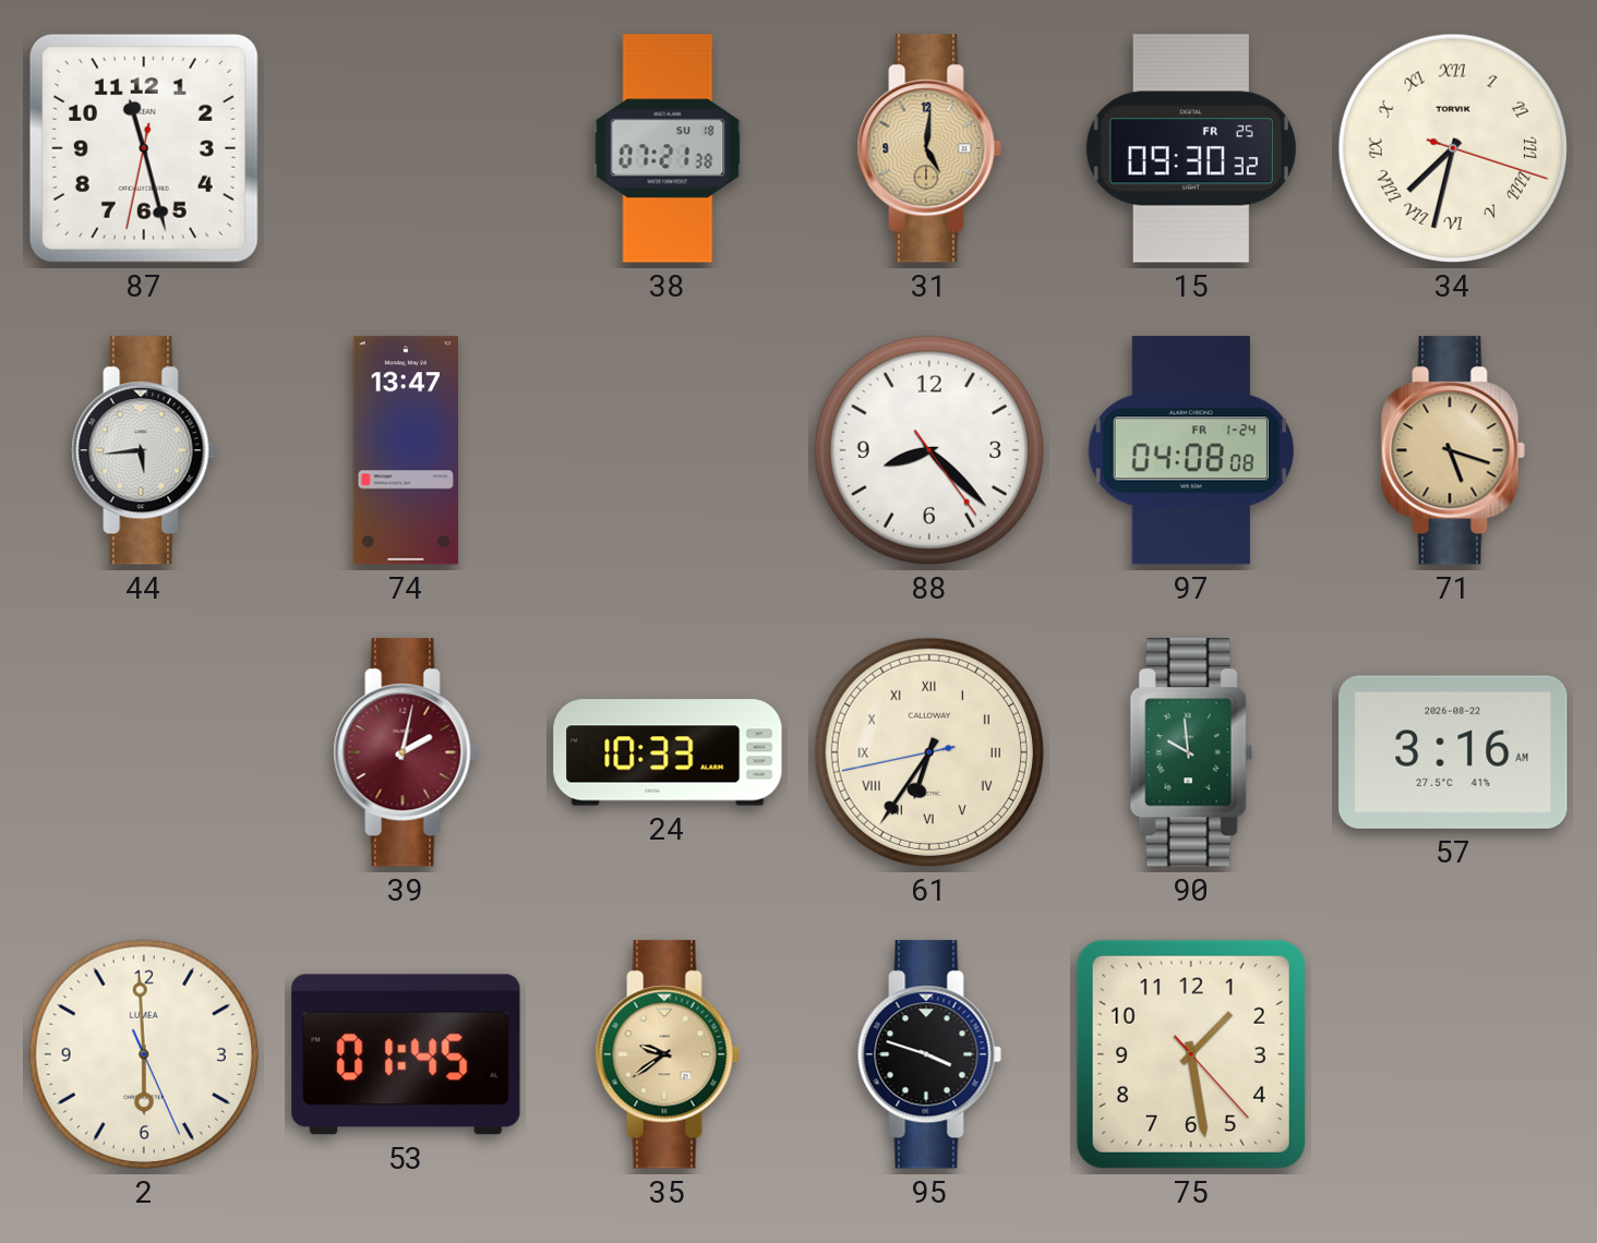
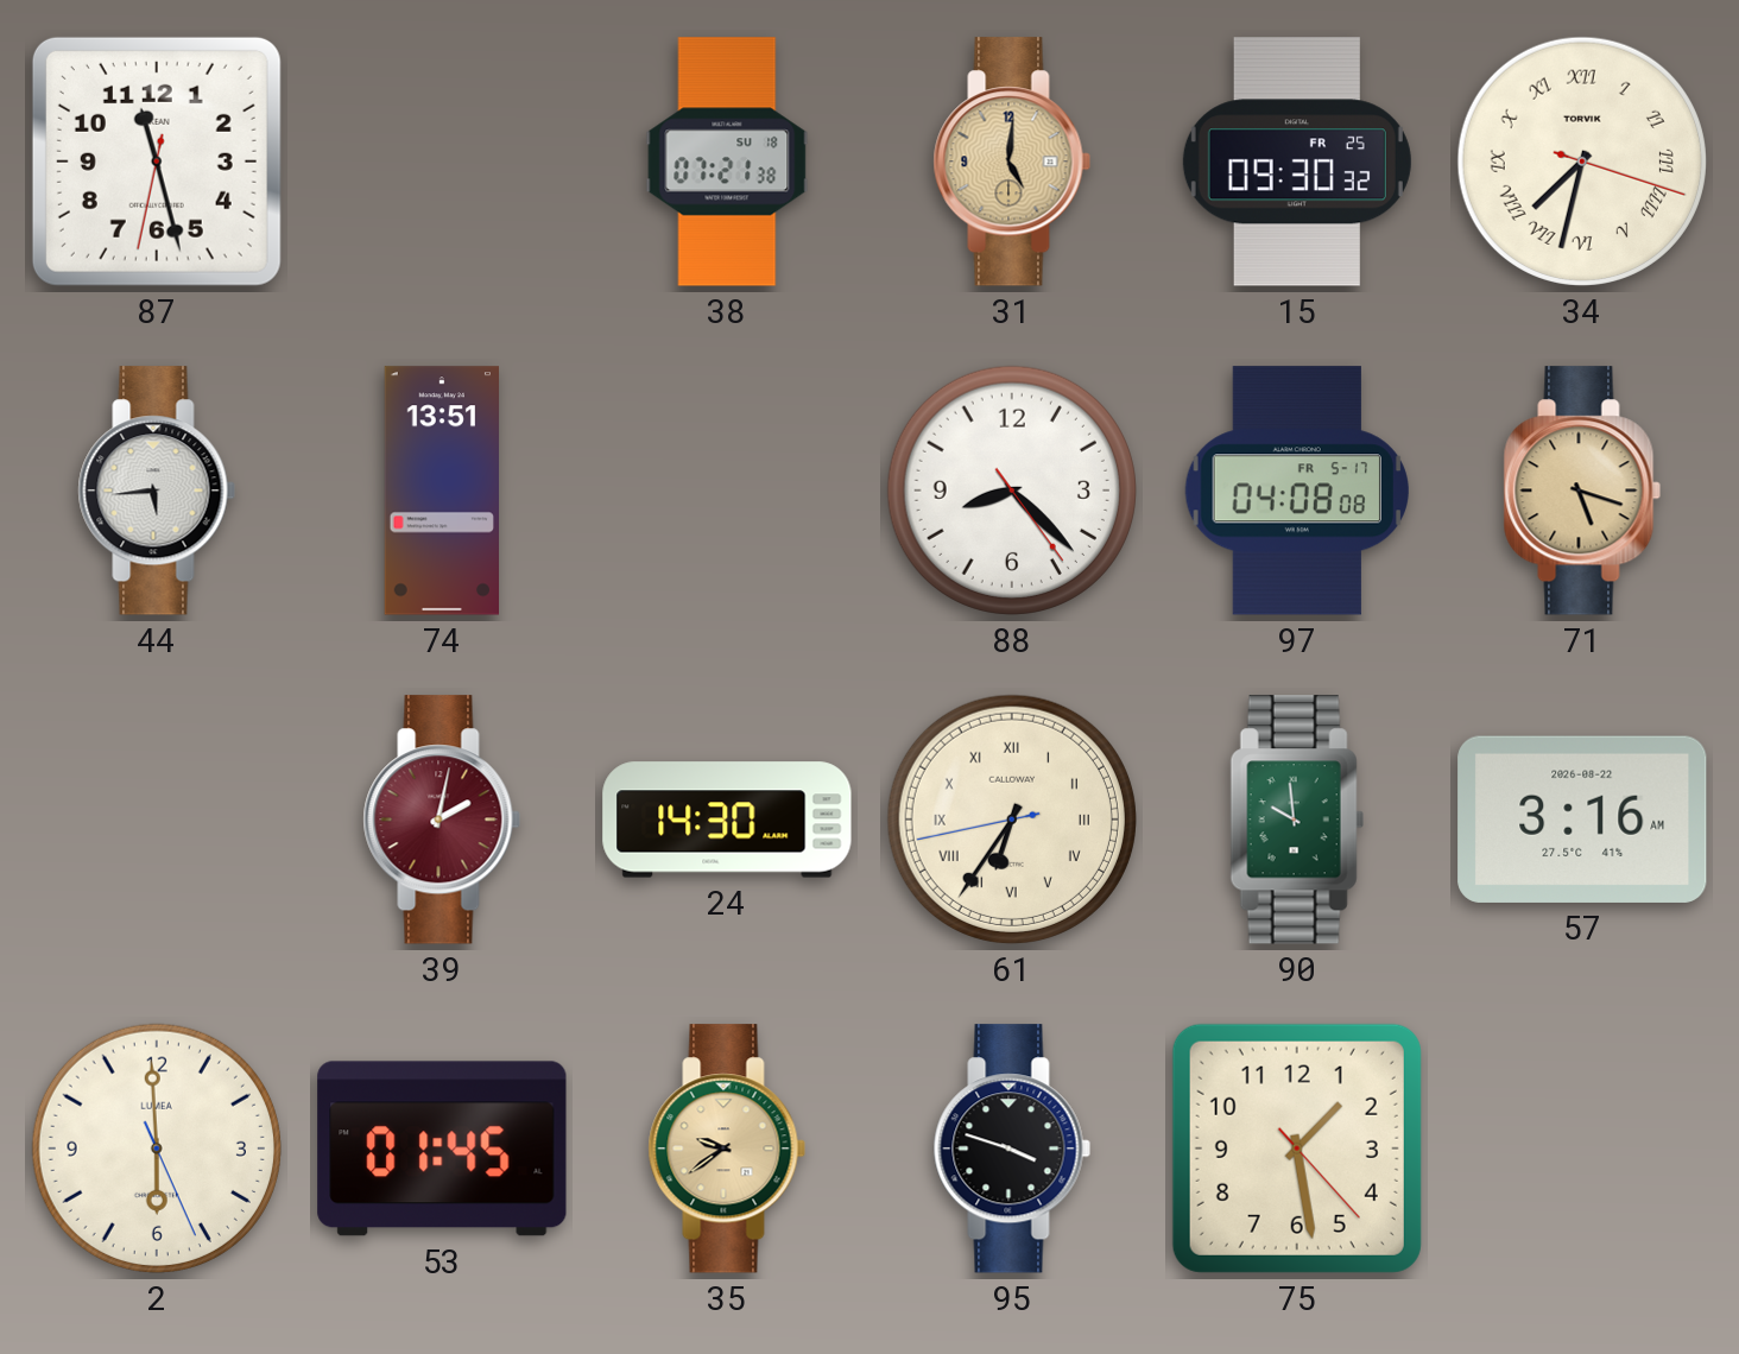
74: 13:47 -> 13:51 (441, 491)
97 date: FR 1-24 -> FR 5-17 (1297, 491)
24: 10:33 -> 14:30 (727, 820)
